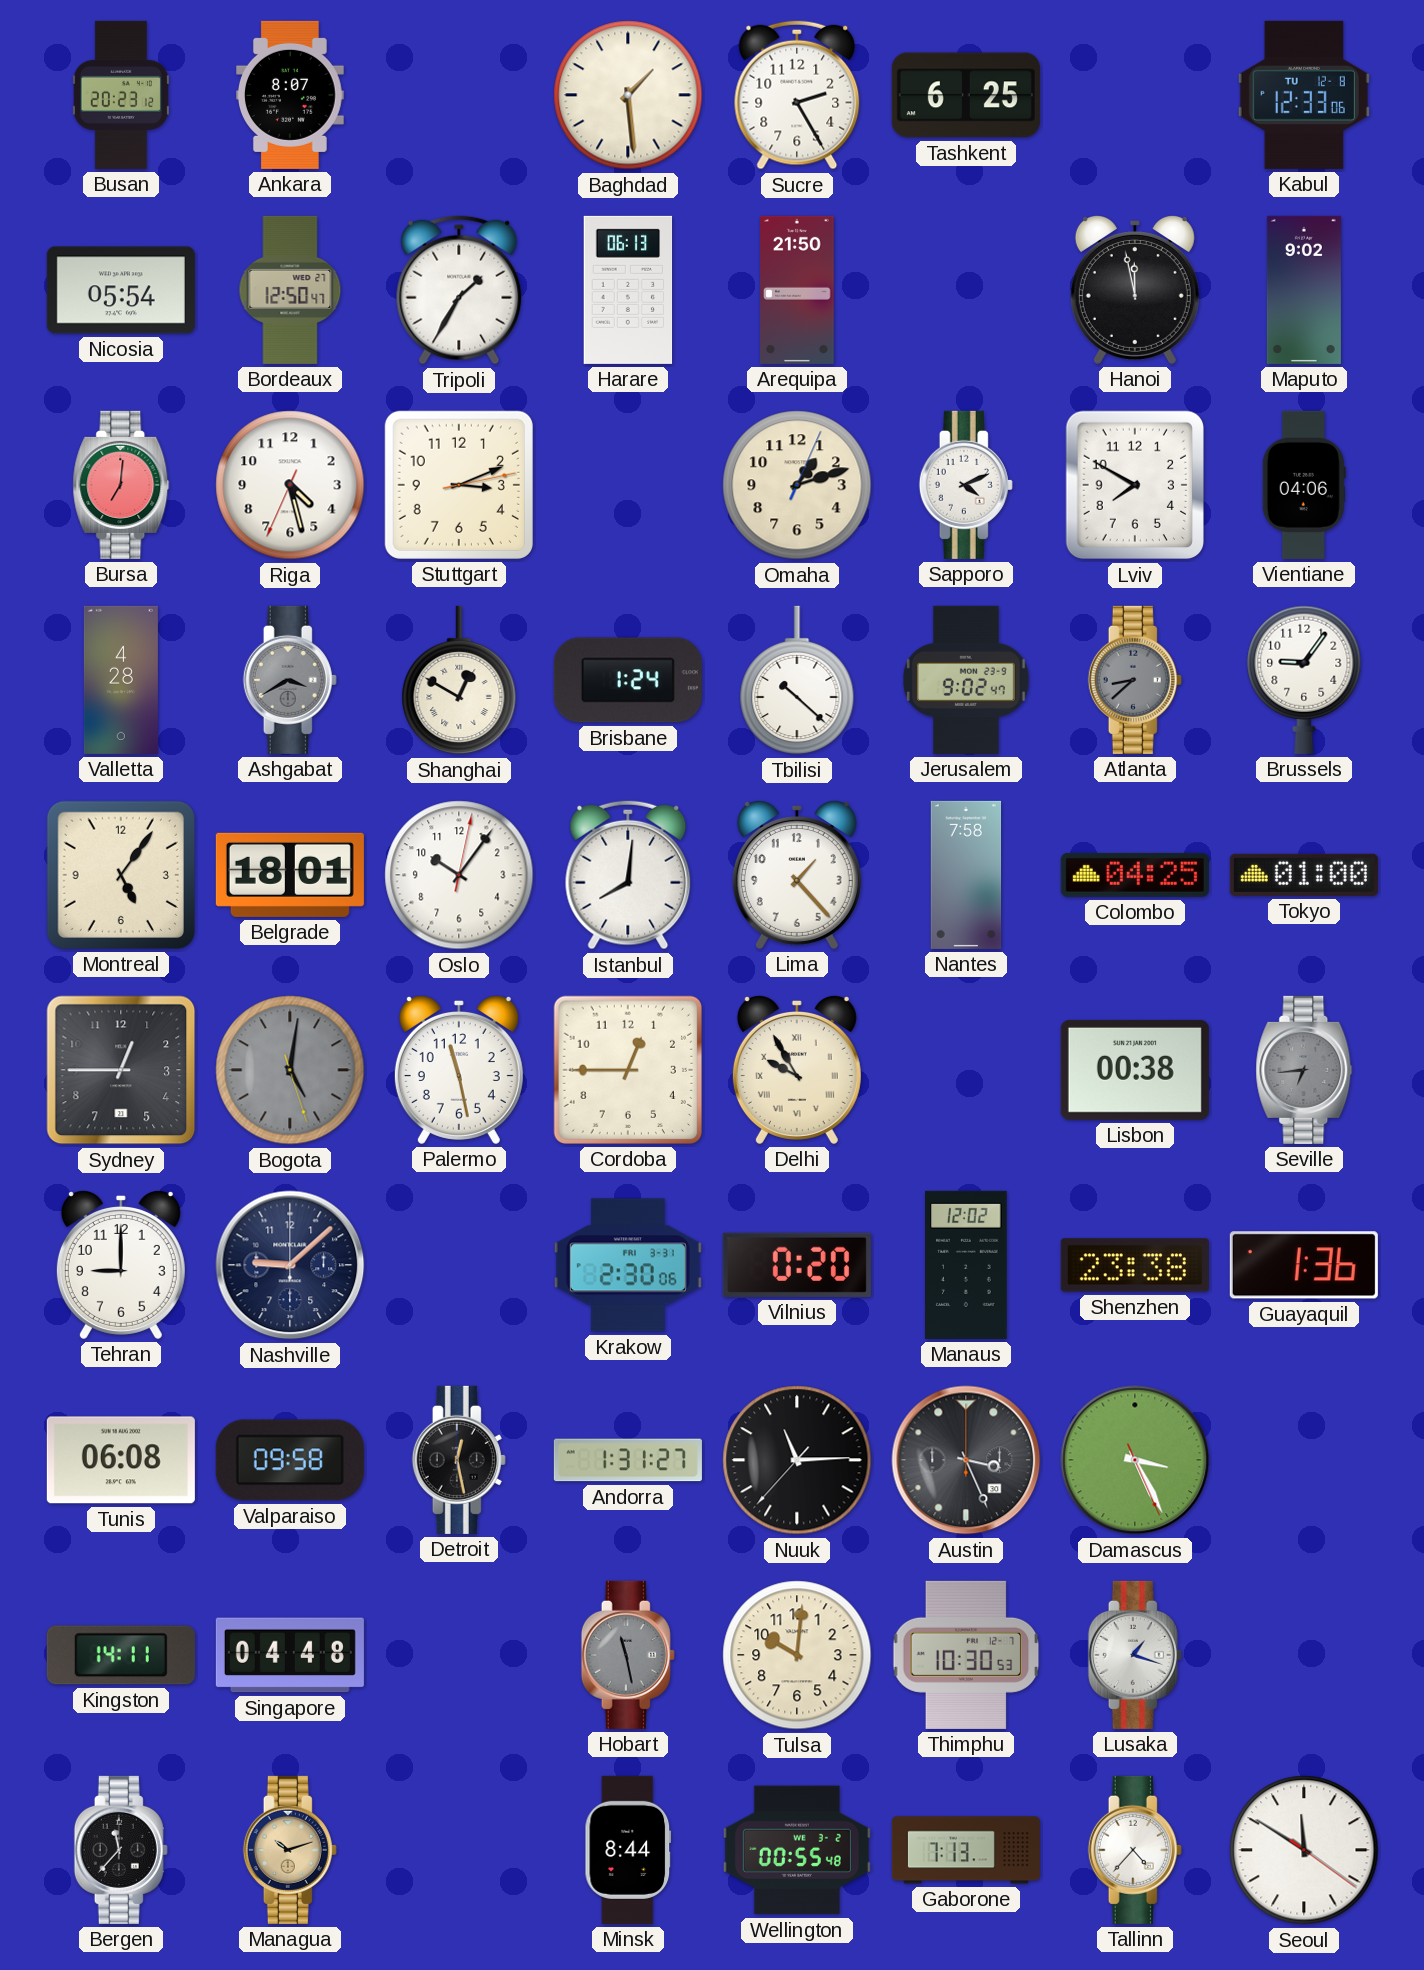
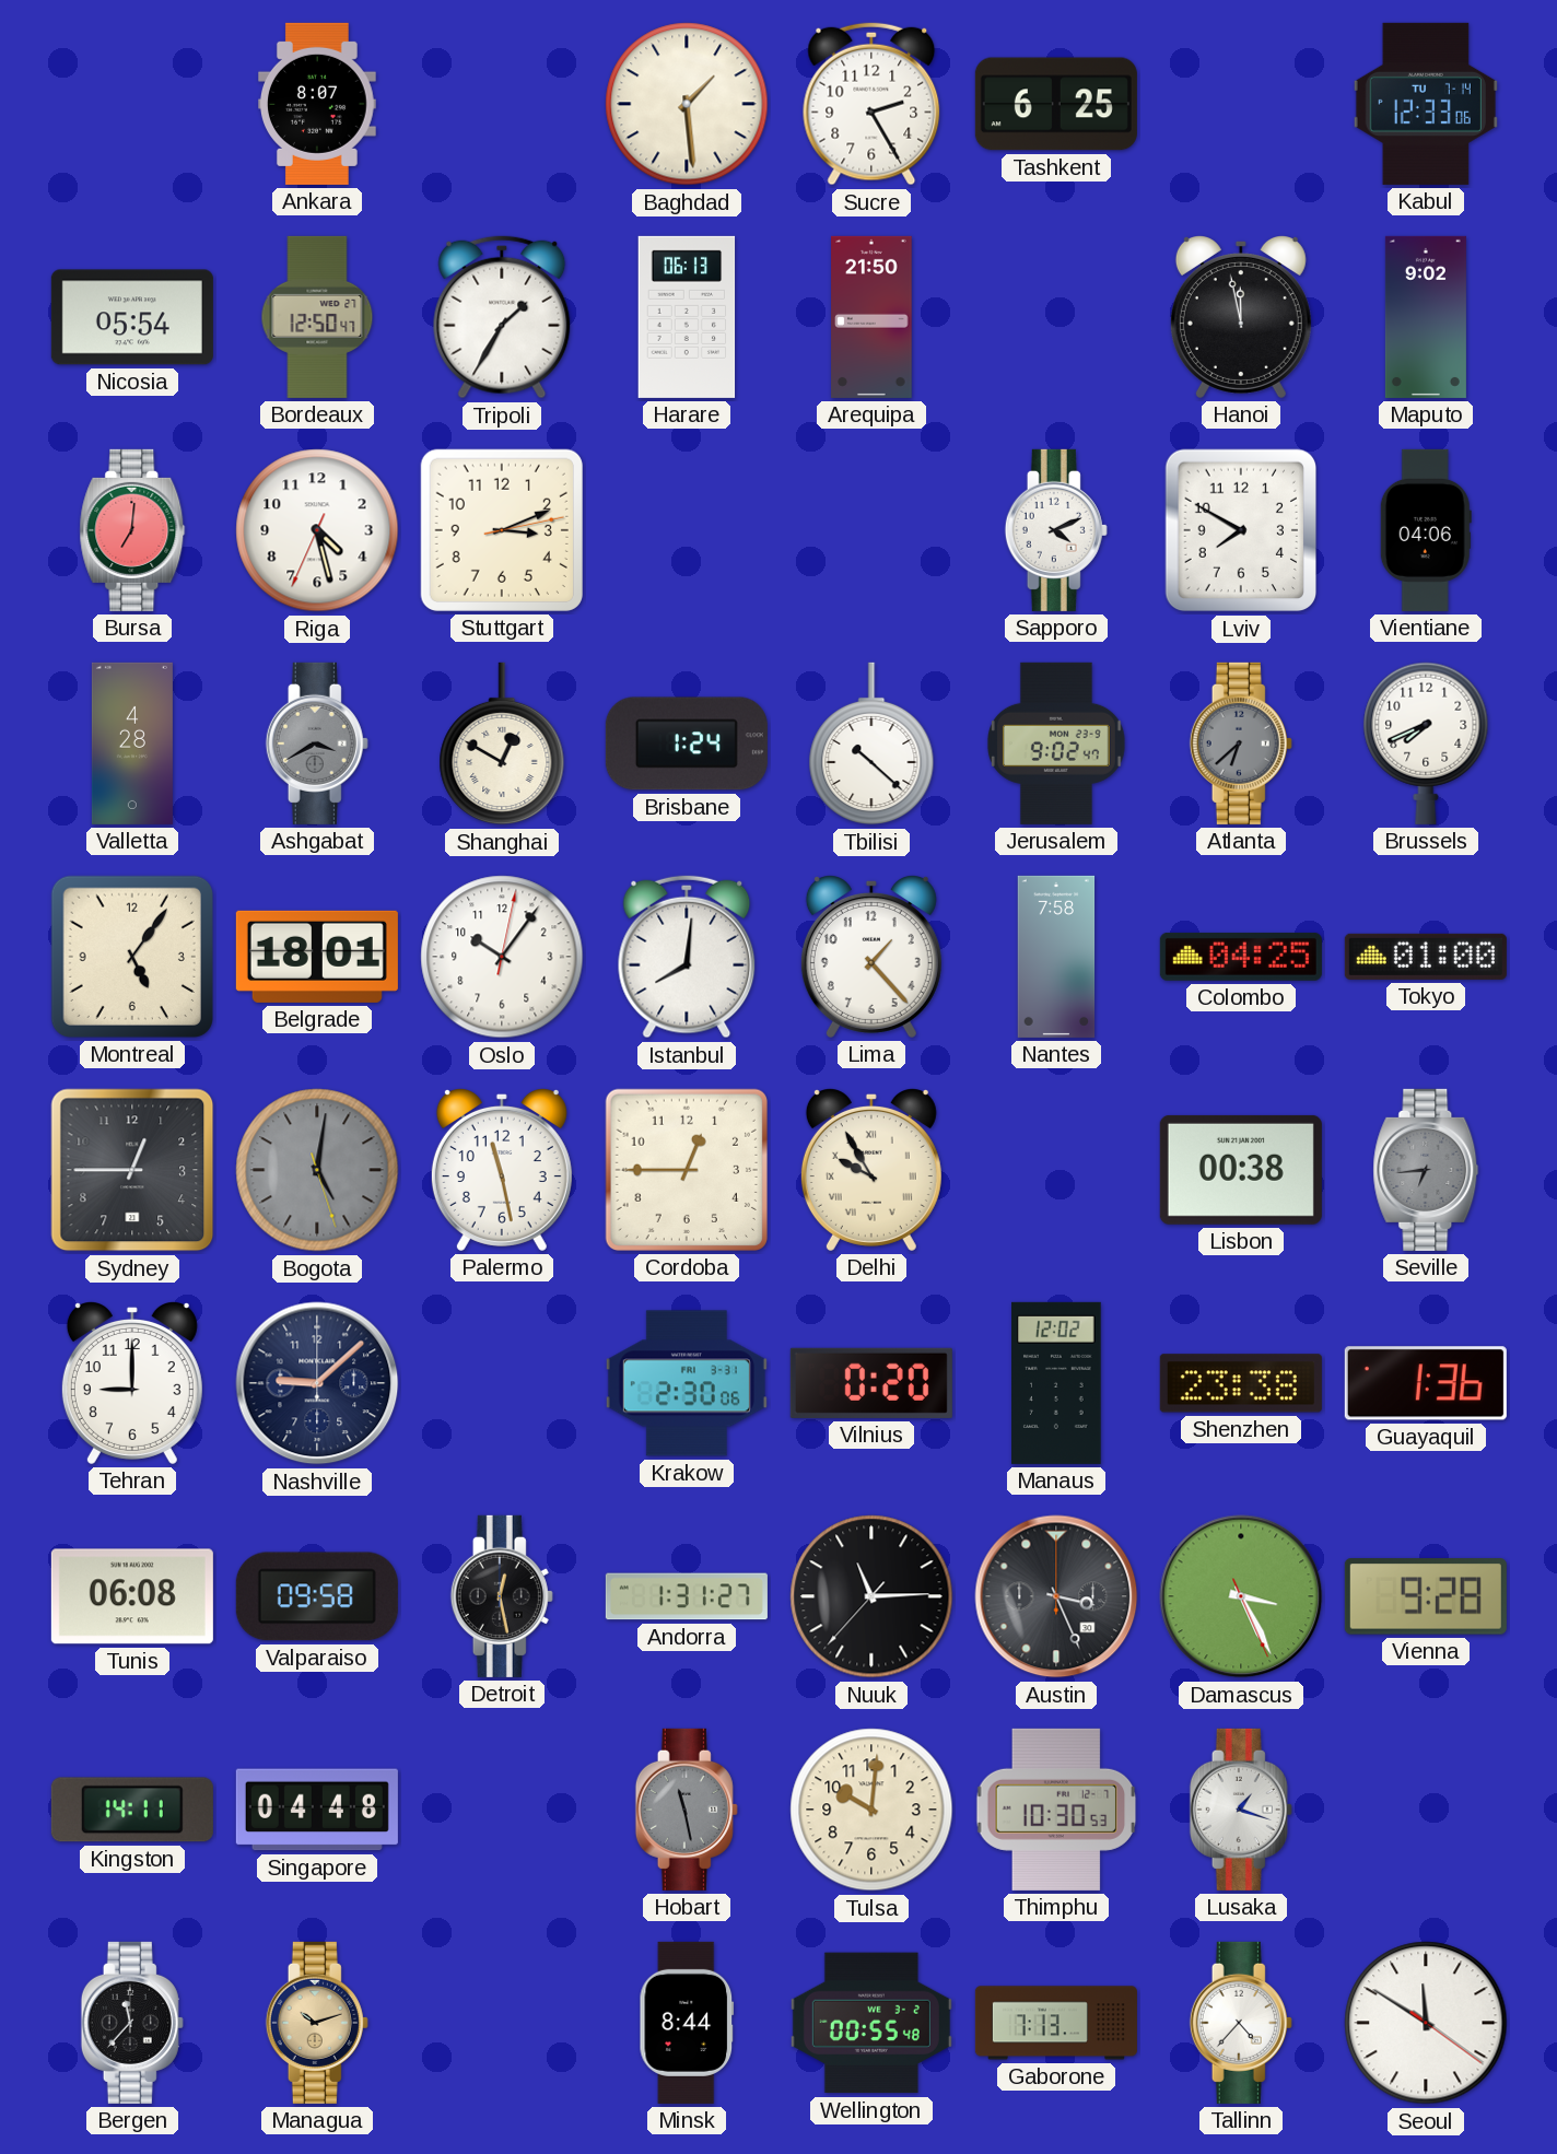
Busan: 20:23 -> none (121, 95)
Kabul date: TU 12-8 -> TU 7-14 (1426, 104)
Omaha: 1:12 -> none (797, 485)
Atlanta: 8:38 -> 6:38 (1241, 744)
Brussels: 9:06 -> 7:41 (1426, 744)
Vienna: none -> 9:28 (1426, 1596)
